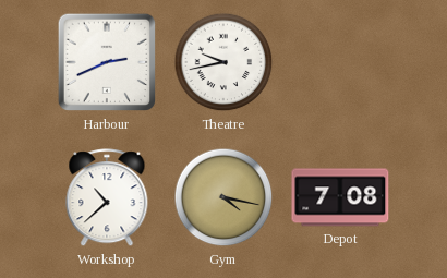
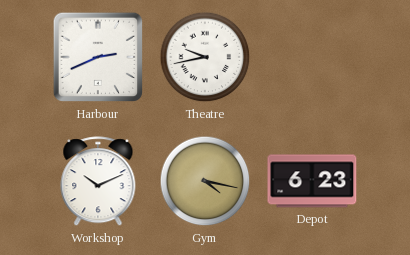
Workshop: 10:38 -> 10:11 (98, 182)
Depot: 7:08 -> 6:23 (312, 181)
